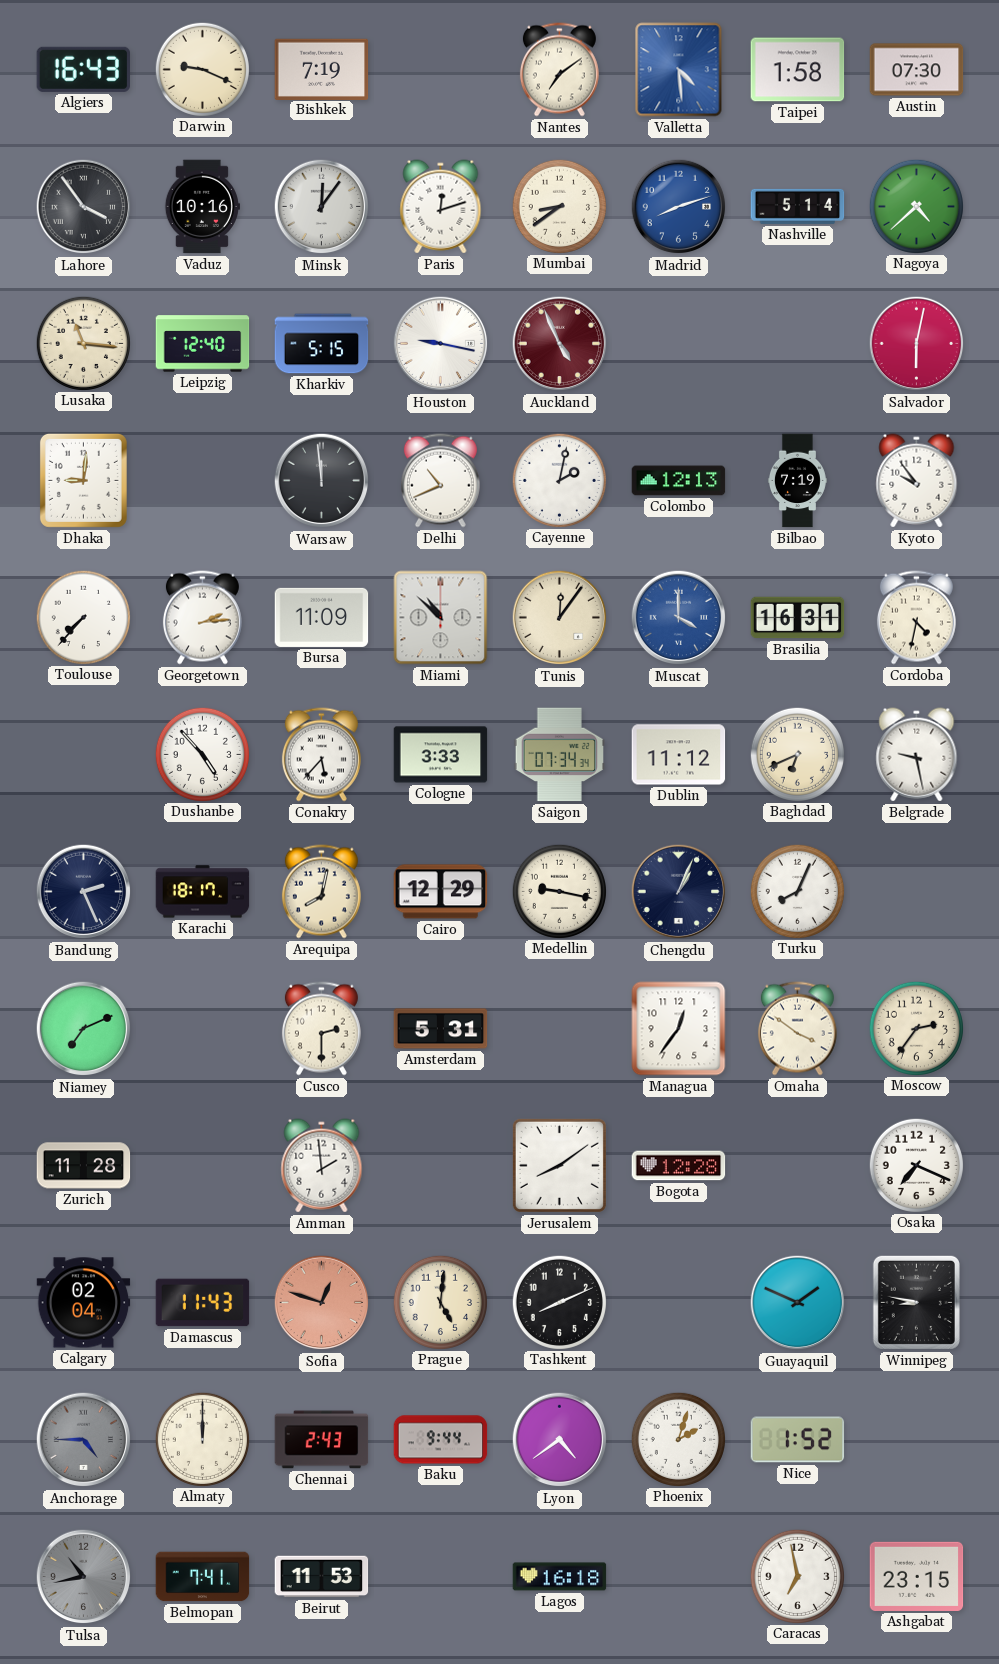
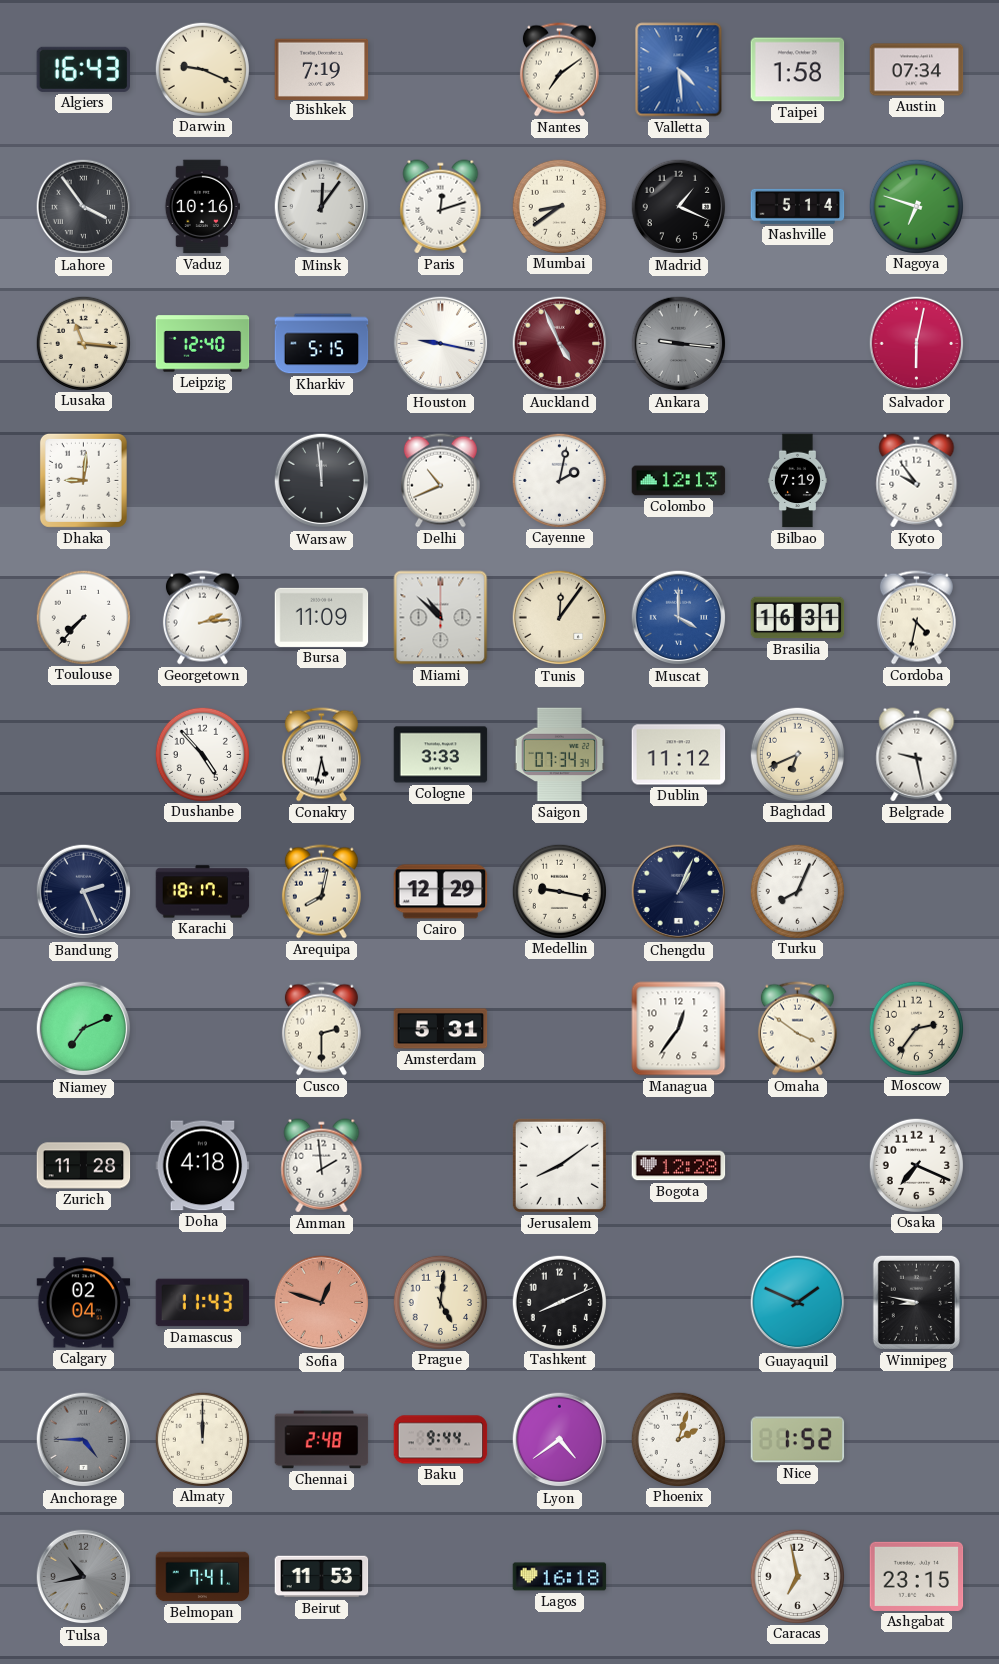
Austin: 07:30 -> 07:34 (917, 70)
Madrid: 8:12 -> 1:19 (679, 207)
Madrid dial: blue -> black (679, 207)
Nagoya: 4:38 -> 6:48 (916, 206)
Ankara: none -> 9:16 (679, 344)
Conakry: 5:37 -> 5:32 (321, 755)
Doha: none -> 4:18 (203, 1166)
Chennai: 2:43 -> 2:48 (322, 1440)
